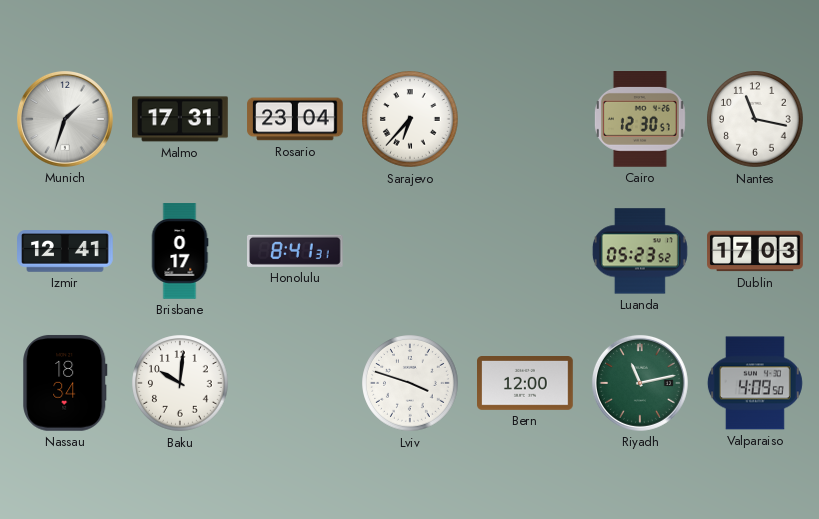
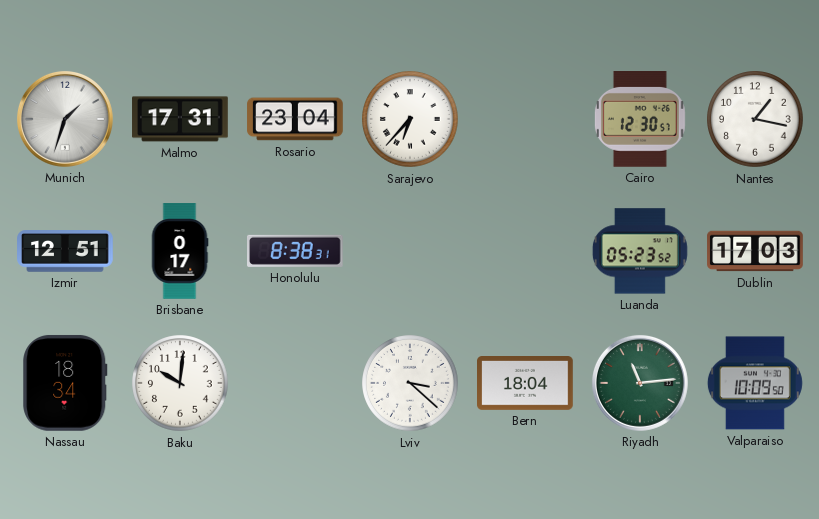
Nantes: 11:17 -> 1:17 (755, 119)
Izmir: 12:41 -> 12:51 (65, 251)
Honolulu: 8:41 -> 8:38 (296, 251)
Lviv: 3:48 -> 3:22 (410, 383)
Bern: 12:00 -> 18:04 (526, 384)
Riyadh: 11:13 -> 11:14 (640, 383)
Valparaiso: 4:09 -> 10:09 (755, 383)
